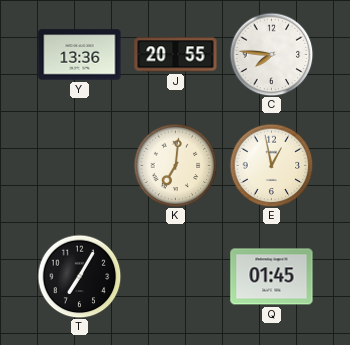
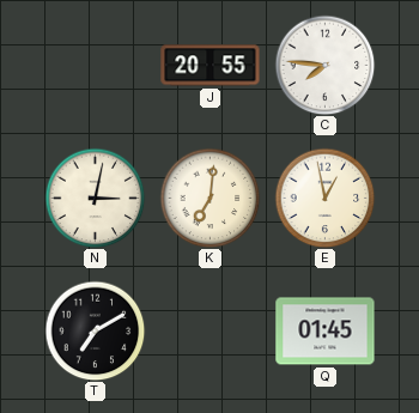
Y: 13:36 -> none (80, 55)
N: none -> 3:02 (95, 198)
T: 7:05 -> 7:10 (95, 330)
